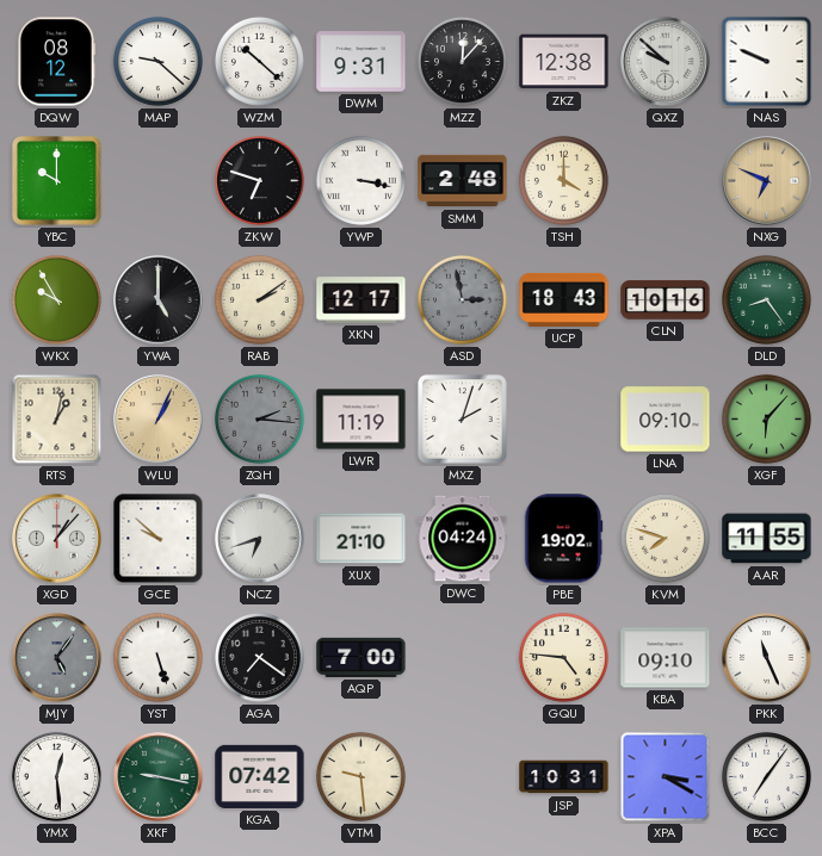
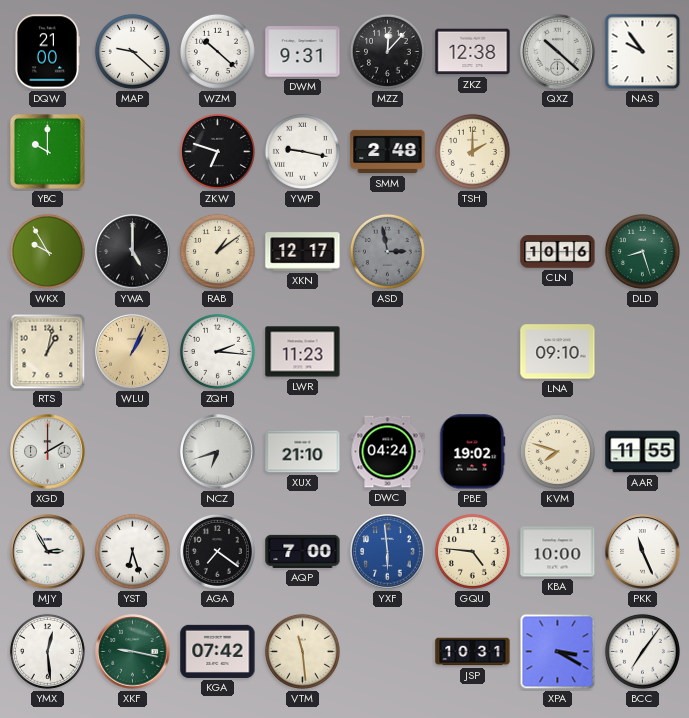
DQW: 08:12 -> 21:00 (47, 52)
QXZ: 9:52 -> 10:22 (558, 52)
NAS: 9:49 -> 9:54 (643, 52)
YWP: 3:17 -> 9:17 (302, 151)
TSH: 4:00 -> 2:00 (472, 151)
NXG: 6:49 -> none (767, 181)
RAB: 2:09 -> 1:09 (217, 251)
UCP: 18:43 -> none (564, 299)
DLD: 8:24 -> 8:27 (642, 251)
ZQH dial: grey -> white (217, 351)
LWR: 11:19 -> 11:23 (303, 352)
MXZ: 2:03 -> none (463, 420)
XGF: 6:07 -> none (766, 418)
XGD: 1:07 -> 2:00 (48, 452)
GCE: 9:52 -> none (159, 539)
MJY: 5:06 -> 2:55 (48, 552)
MJY dial: grey -> white (48, 552)
YST: 5:27 -> 6:27 (132, 551)
YXF: none -> 5:59 (388, 552)
KBA: 09:10 -> 10:00 (558, 552)
VTM: 9:29 -> 11:29 (302, 651)
